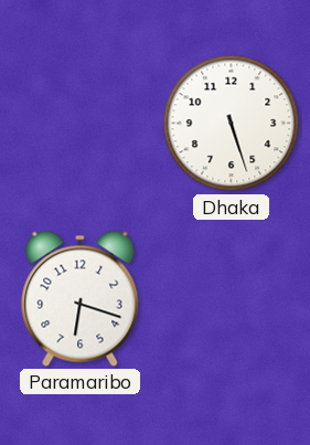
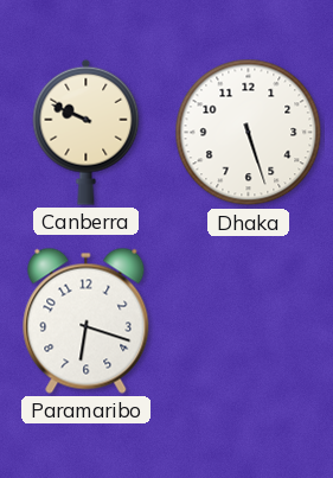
Canberra: none -> 9:49 (87, 132)
